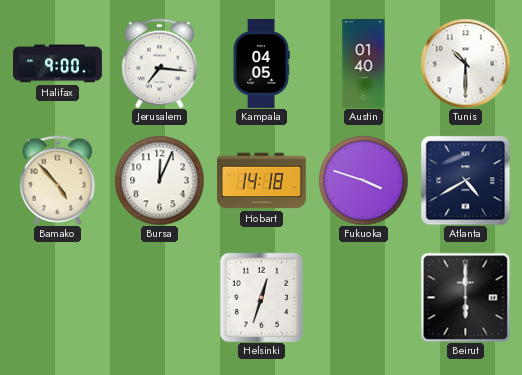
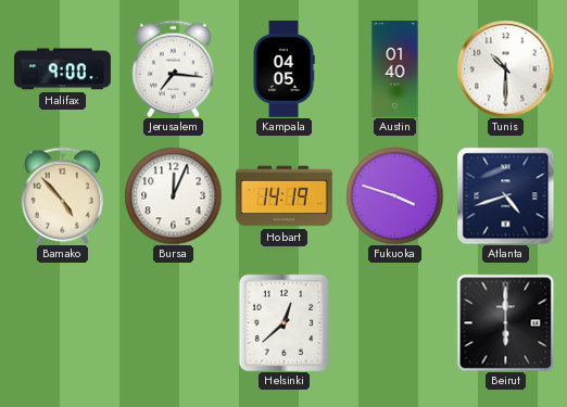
Hobart: 14:18 -> 14:19 (283, 196)
Atlanta: 4:40 -> 4:42 (505, 195)
Helsinki: 12:33 -> 12:38 (285, 322)
